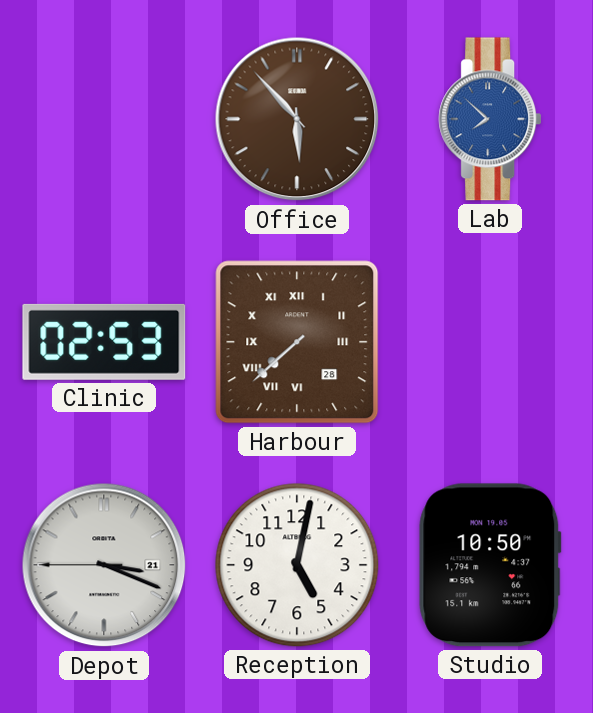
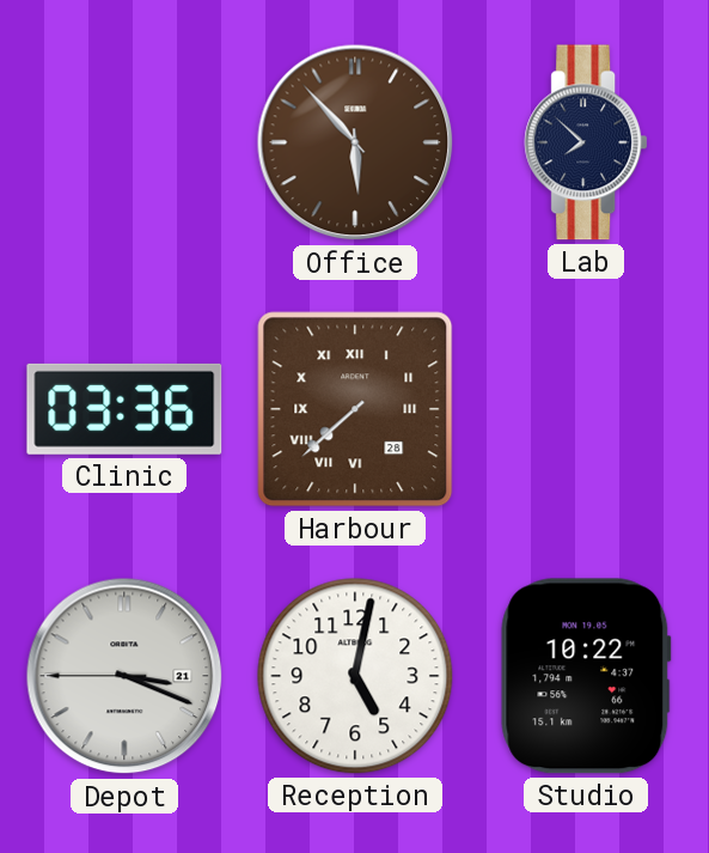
Lab dial: blue -> navy (586, 142)
Clinic: 02:53 -> 03:36 (124, 409)
Studio: 10:50 -> 10:22 (586, 676)
